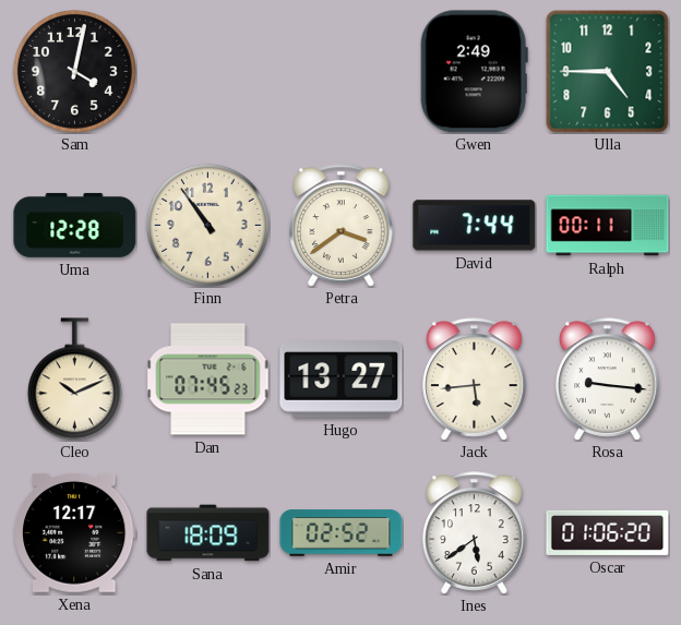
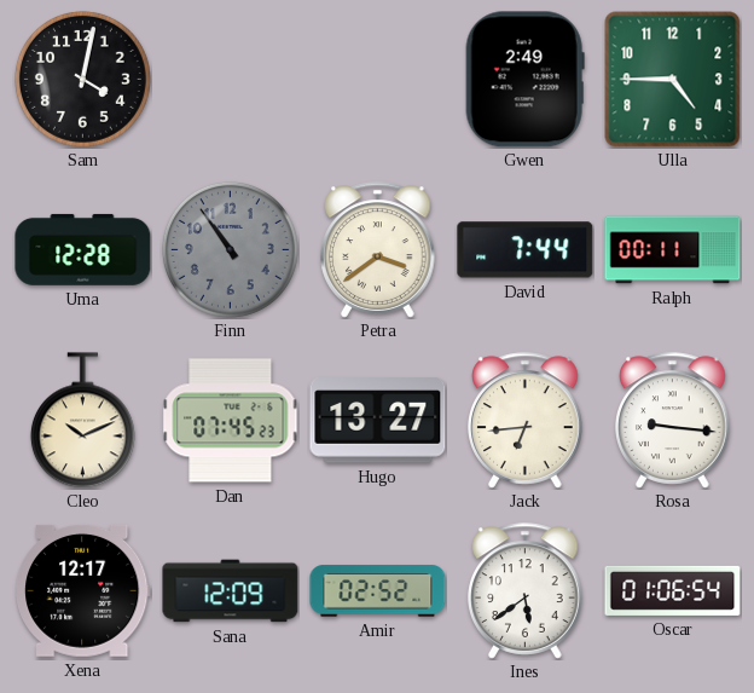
Finn dial: cream -> grey (230, 249)
Jack: 5:44 -> 6:44 (526, 421)
Sana: 18:09 -> 12:09 (231, 591)
Oscar: 01:06:20 -> 01:06:54 (673, 590)
